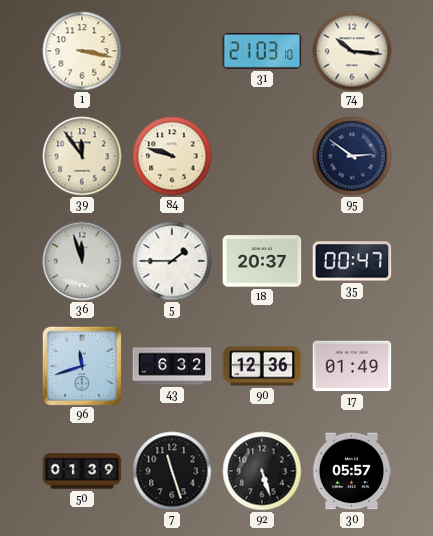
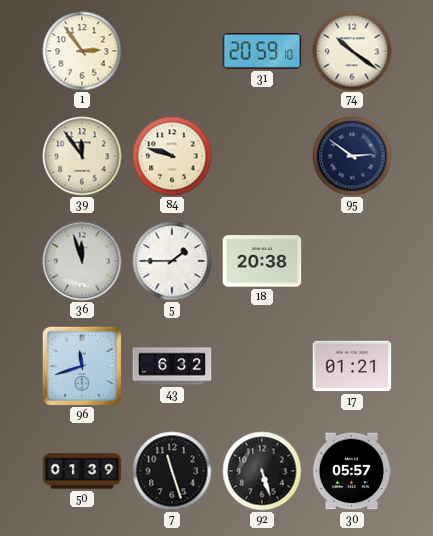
1: 3:17 -> 2:54 (82, 51)
31: 21:03 -> 20:59 (262, 51)
74: 10:16 -> 10:21 (352, 51)
18: 20:37 -> 20:38 (262, 261)
35: 00:47 -> none (352, 261)
90: 12:36 -> none (262, 366)
17: 01:49 -> 01:21 (352, 366)
